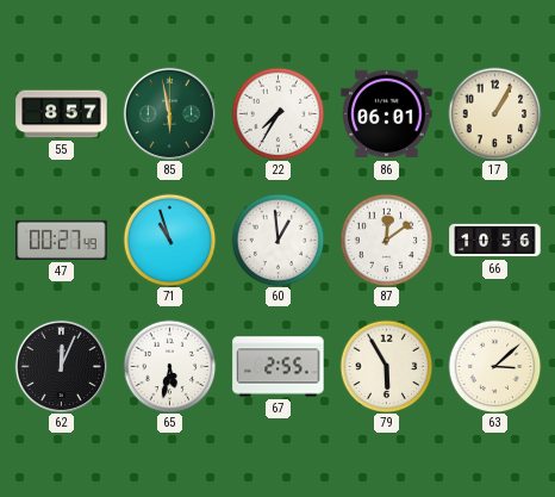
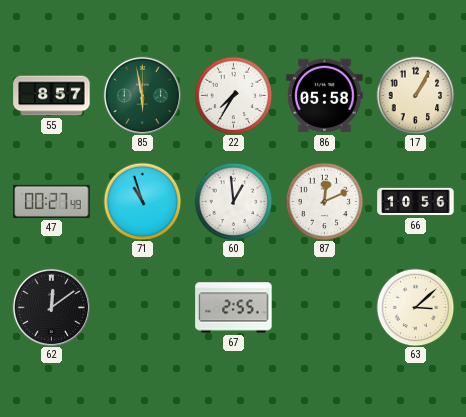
86: 06:01 -> 05:58 (325, 96)
87: 12:09 -> 12:11 (324, 201)
62: 12:04 -> 12:09 (51, 307)
65: 5:32 -> none (169, 366)
79: 5:55 -> none (386, 366)
